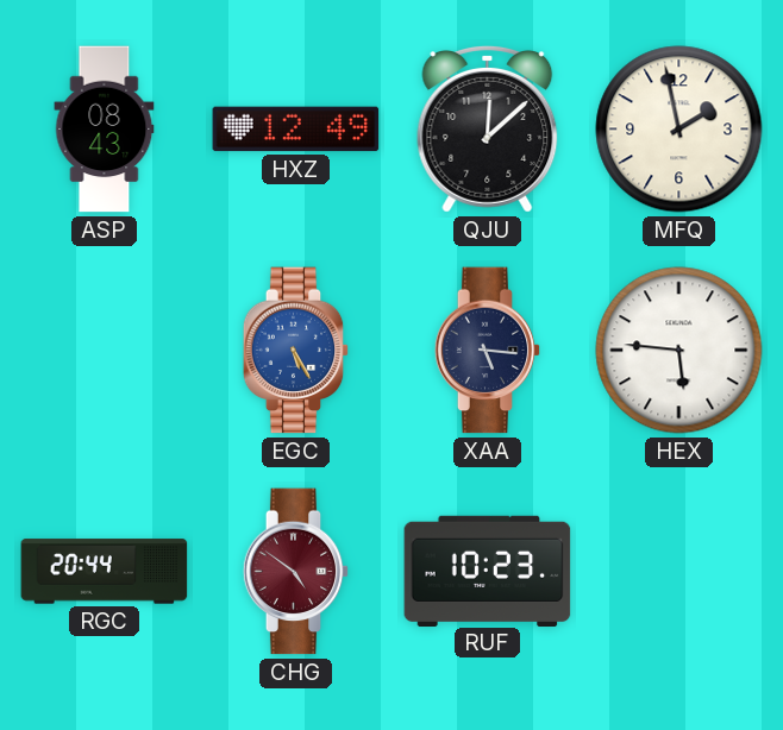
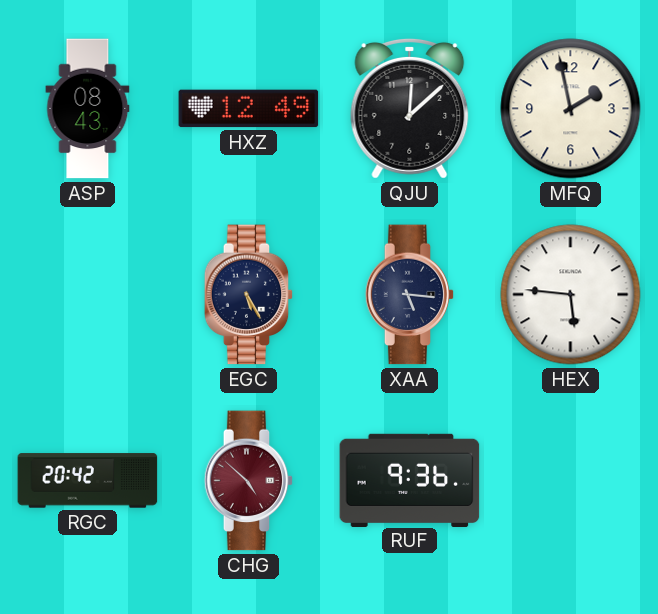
EGC dial: blue -> navy (249, 295)
RGC: 20:44 -> 20:42 (88, 481)
CHG: 4:51 -> 4:52 (249, 481)
RUF: 10:23 -> 9:36 (410, 480)
